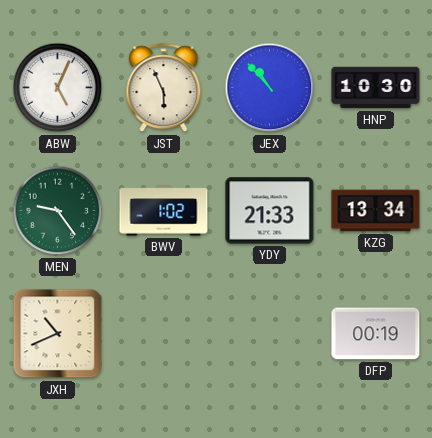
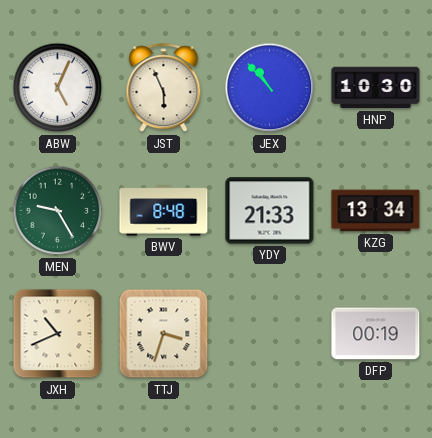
MEN: 9:24 -> 9:25 (58, 211)
BWV: 1:02 -> 8:48 (164, 211)
TTJ: none -> 3:33 (164, 334)
